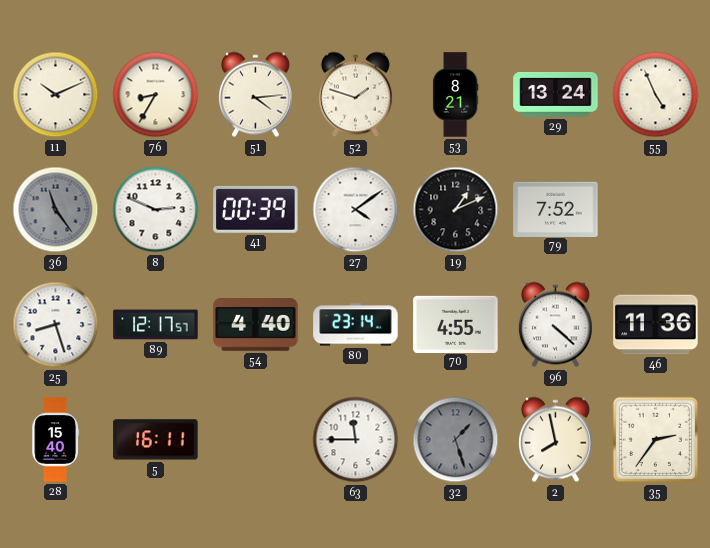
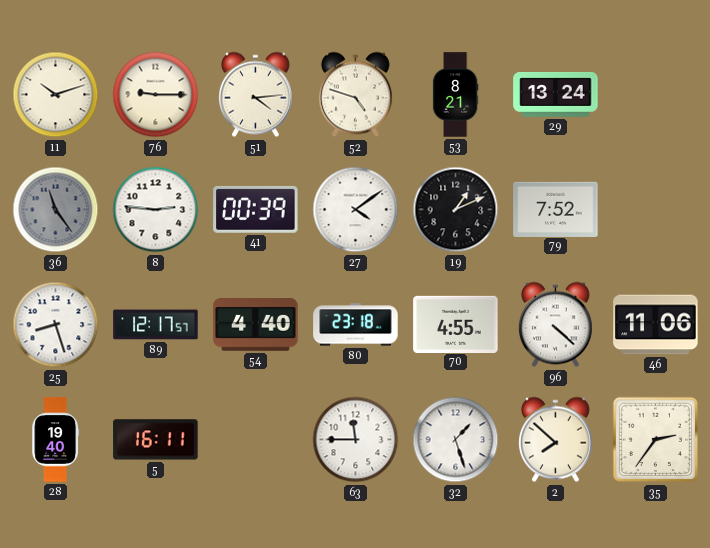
11: 10:11 -> 10:12 (56, 95)
76: 8:35 -> 9:15 (156, 95)
52: 1:48 -> 4:48 (356, 95)
55: 4:56 -> none (656, 95)
8: 2:49 -> 2:46 (156, 210)
80: 23:14 -> 23:18 (356, 325)
46: 11:36 -> 11:06 (656, 325)
28: 15:40 -> 19:40 (56, 440)
32 dial: grey -> white (456, 440)
2: 7:58 -> 7:52 (556, 440)
